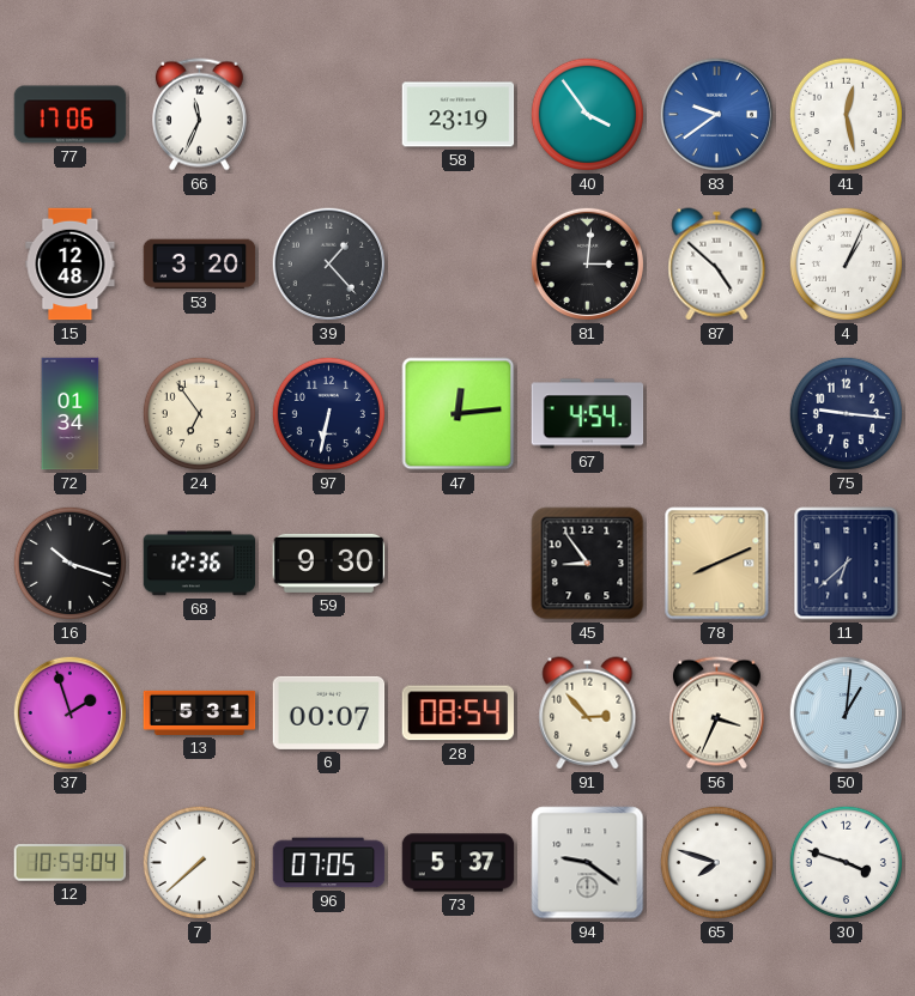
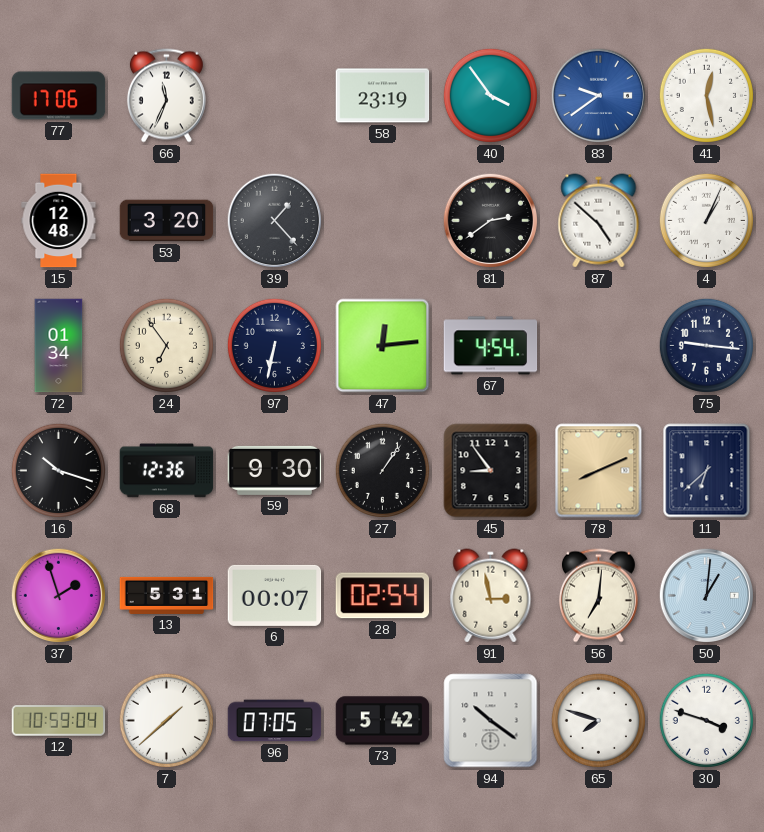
81: 3:01 -> 2:39 (491, 221)
27: none -> 1:06 (382, 470)
28: 08:54 -> 02:54 (383, 596)
91: 2:53 -> 2:58 (491, 596)
56: 3:34 -> 7:01 (598, 596)
7: 7:38 -> 1:38 (166, 720)
73: 5:37 -> 5:42 (383, 721)
94: 9:21 -> 10:21 (491, 721)
